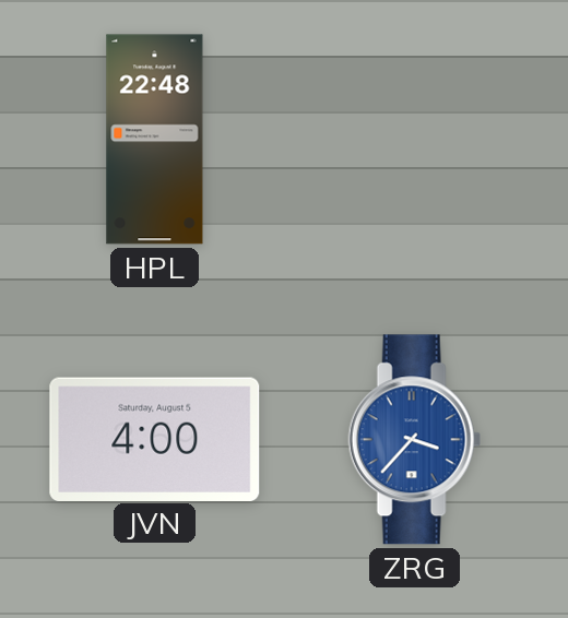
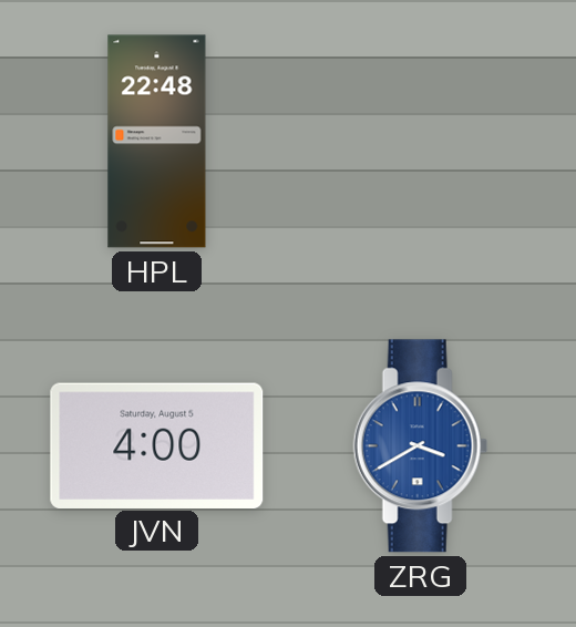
ZRG: 3:37 -> 3:40 (420, 446)
